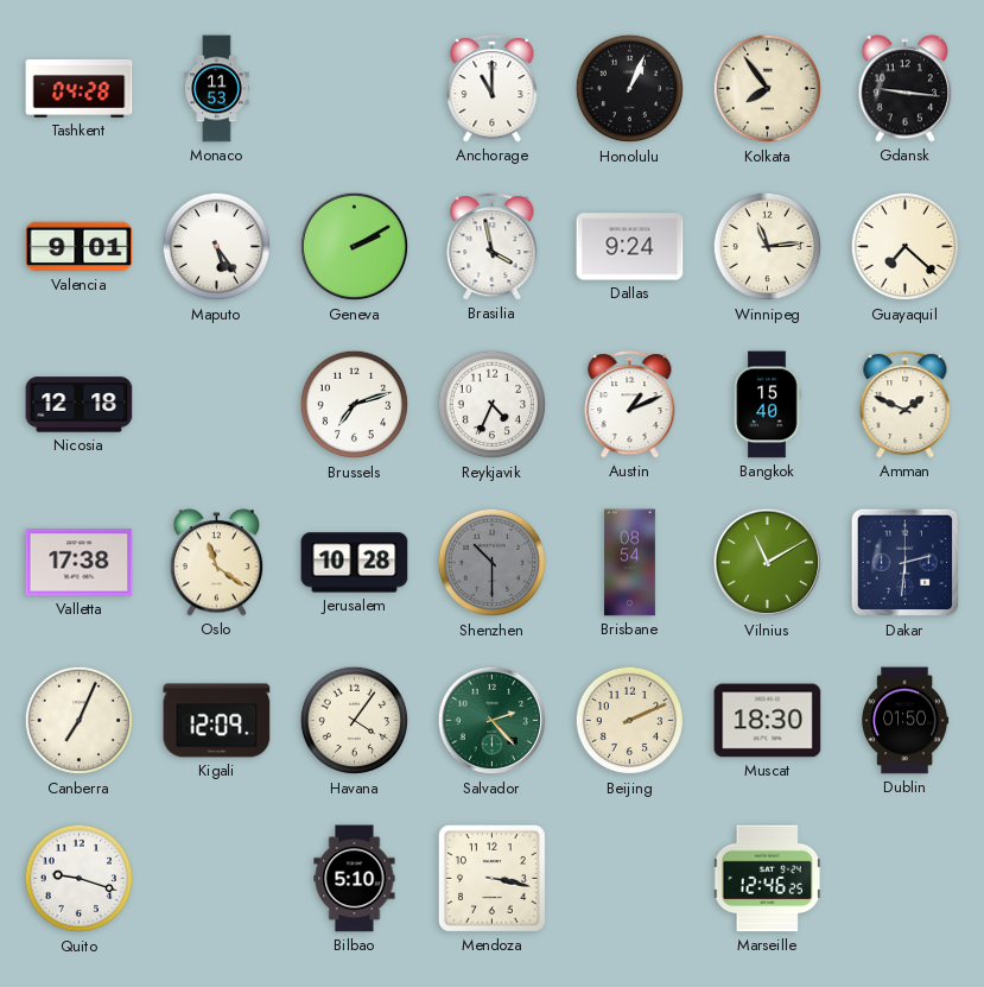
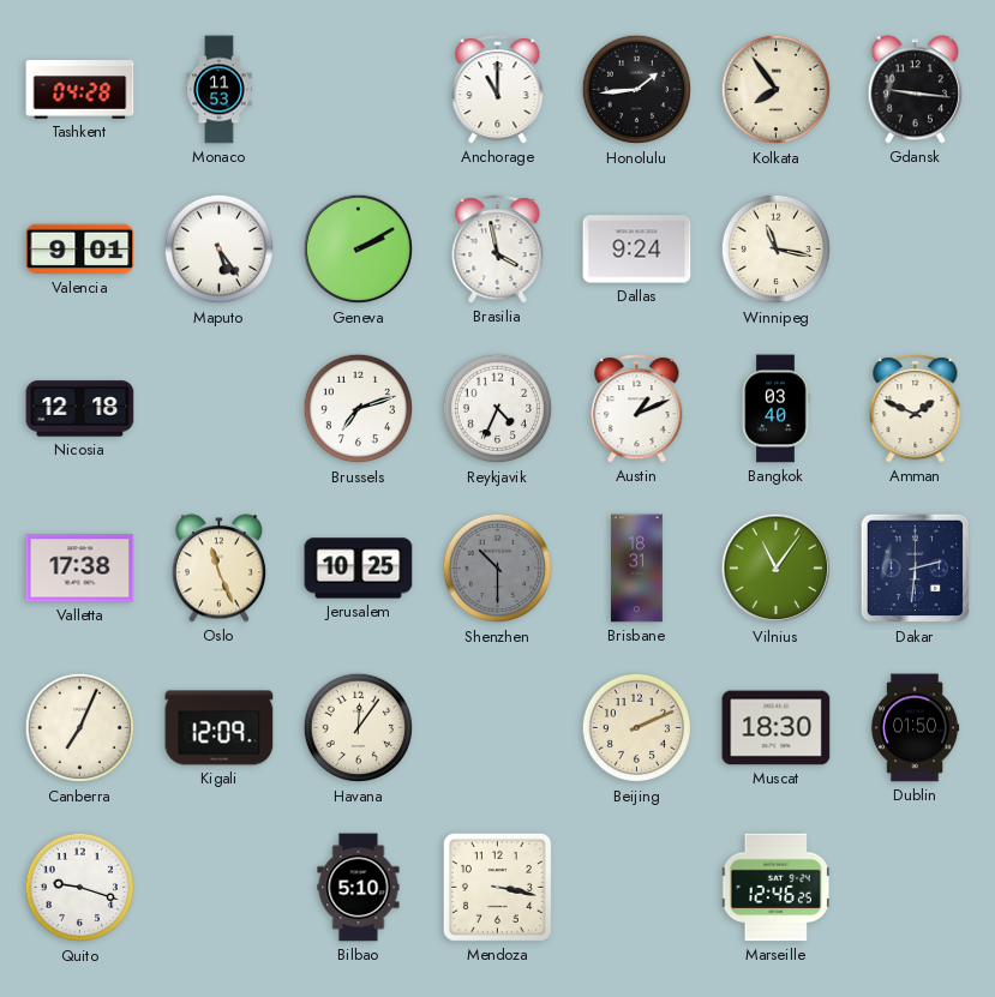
Honolulu: 1:04 -> 1:44 (637, 90)
Winnipeg: 11:14 -> 11:17 (777, 250)
Guayaquil: 7:22 -> none (906, 247)
Bangkok: 15:40 -> 03:40 (775, 409)
Oslo: 11:21 -> 11:26 (220, 569)
Jerusalem: 10:28 -> 10:25 (359, 569)
Brisbane: 08:54 -> 18:31 (637, 569)
Vilnius: 11:10 -> 11:06 (777, 569)
Havana: 4:06 -> 12:06 (359, 728)
Salvador: 2:23 -> none (493, 721)
